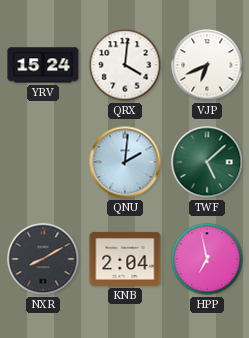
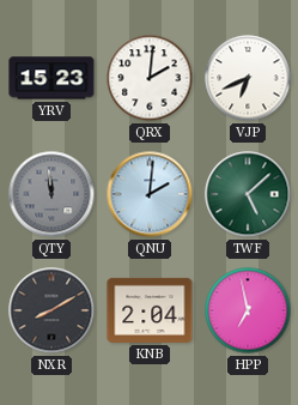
YRV: 15:24 -> 15:23 (51, 78)
QRX: 4:01 -> 2:01 (150, 78)
QTY: none -> 11:59 (51, 194)
